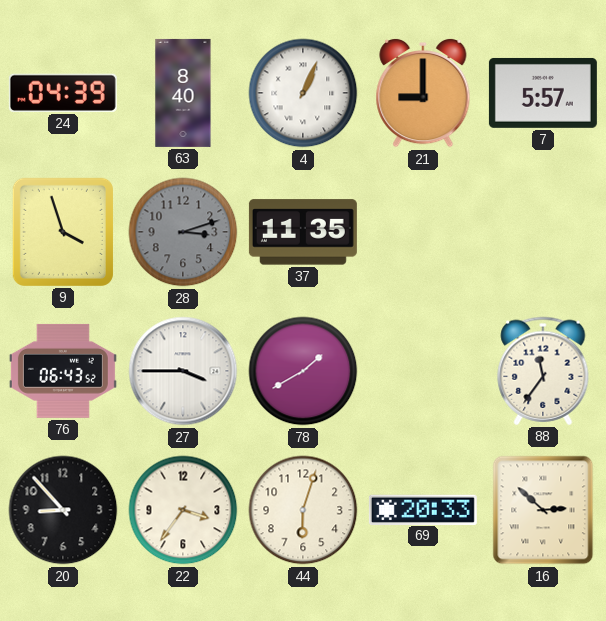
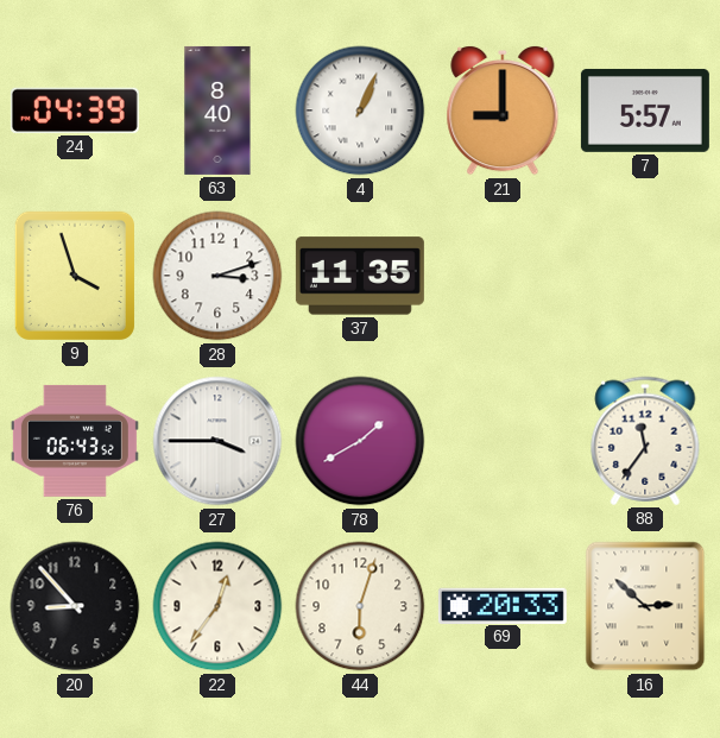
28 dial: grey -> white (217, 276)
22: 3:36 -> 12:36 (217, 606)
